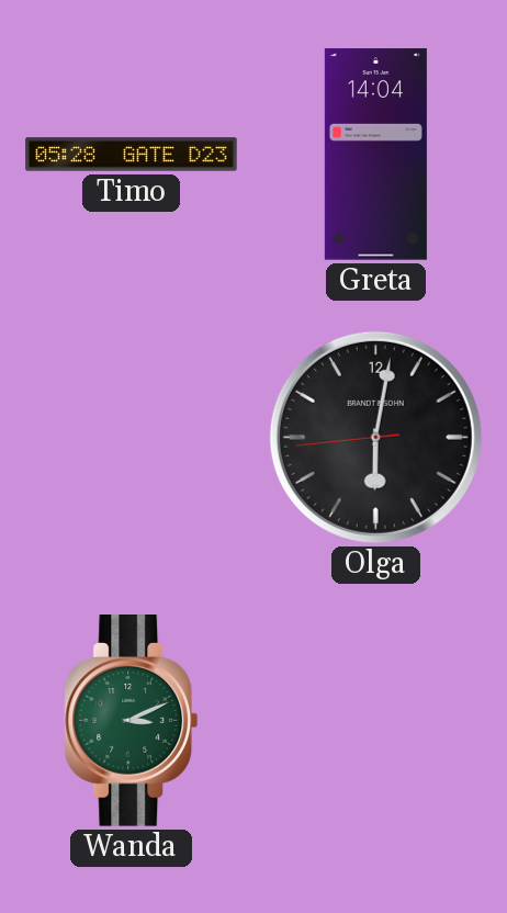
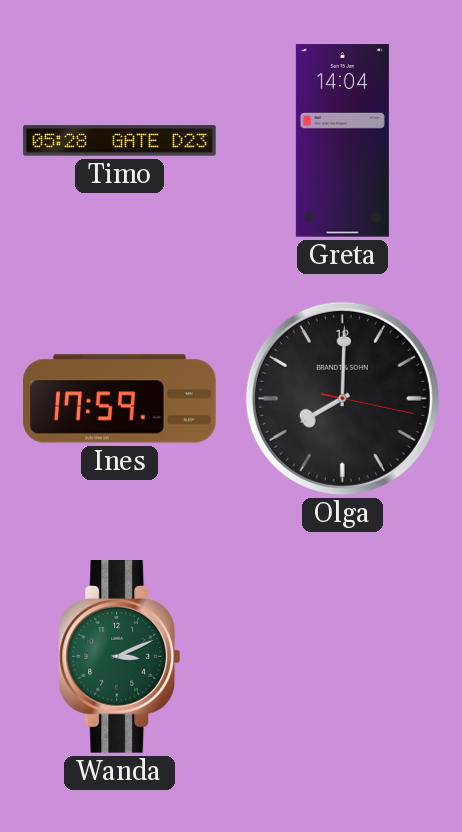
Ines: none -> 17:59 (120, 399)
Olga: 6:01 -> 8:00 (342, 398)
